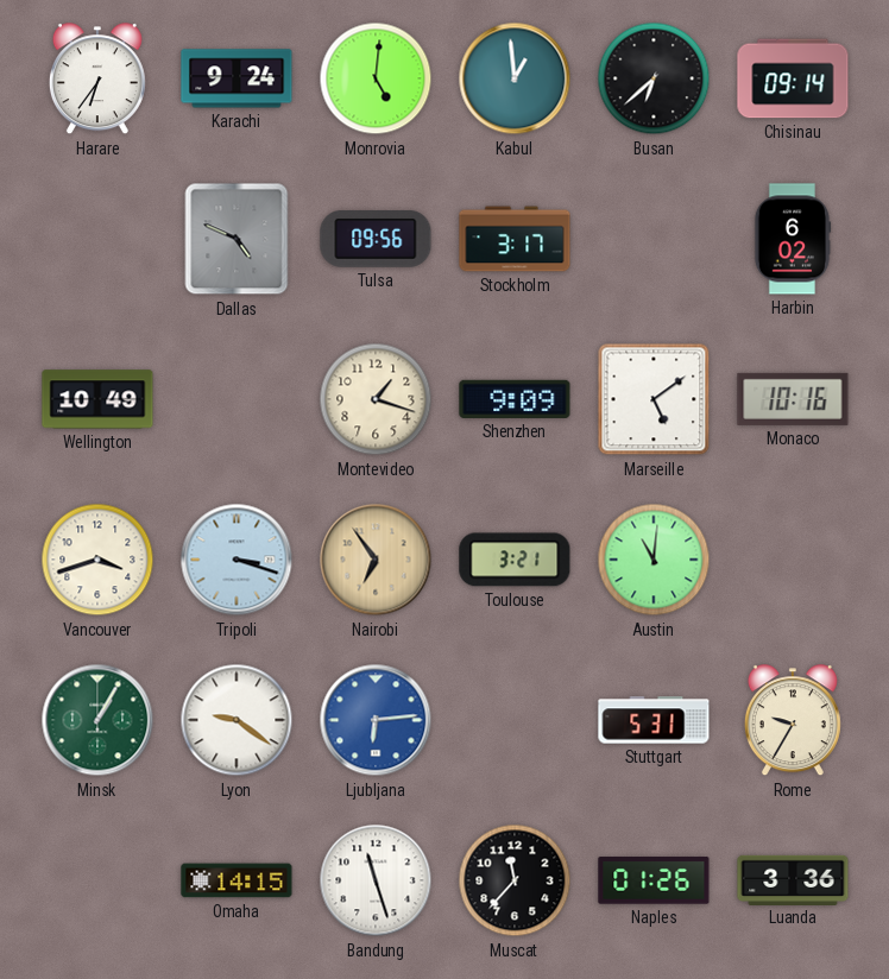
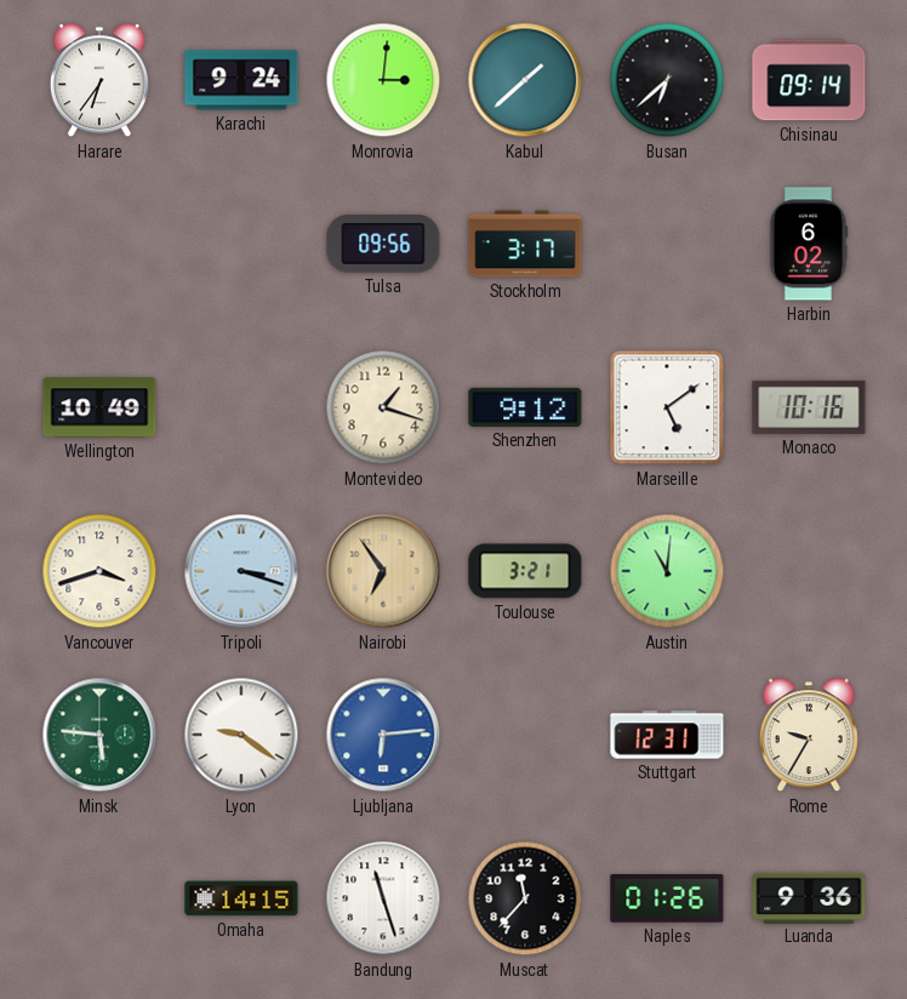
Monrovia: 5:01 -> 3:01 (383, 80)
Kabul: 12:59 -> 1:38 (525, 80)
Dallas: 4:49 -> none (237, 239)
Shenzhen: 9:09 -> 9:12 (525, 407)
Minsk: 1:05 -> 5:46 (99, 735)
Stuttgart: 5:31 -> 12:31 (667, 735)
Luanda: 3:36 -> 9:36 (809, 897)
